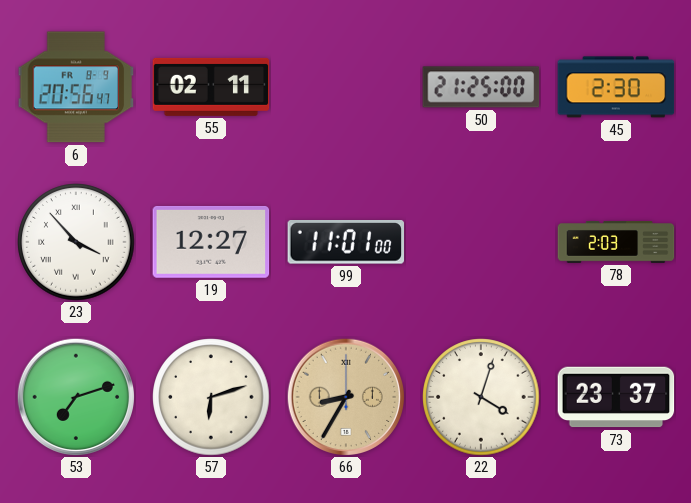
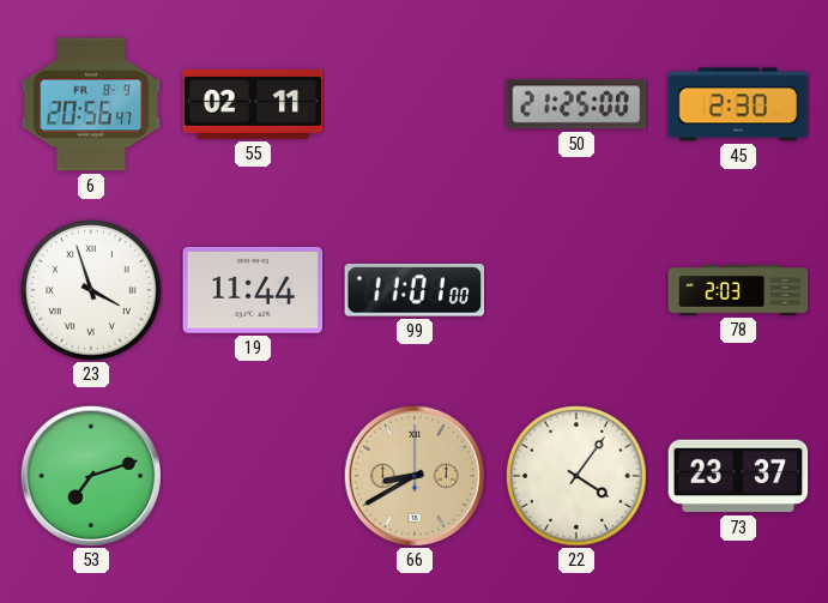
23: 3:53 -> 3:57 (91, 290)
19: 12:27 -> 11:44 (253, 290)
57: 6:12 -> none (211, 397)
66: 8:35 -> 8:40 (413, 475)
22: 4:03 -> 4:06 (576, 476)
